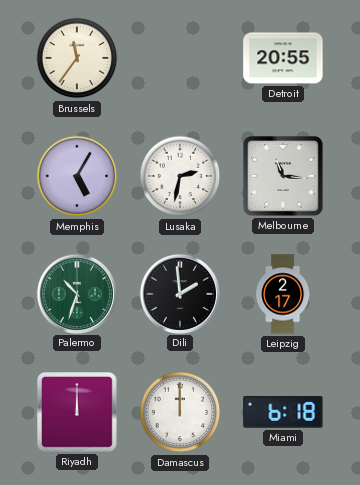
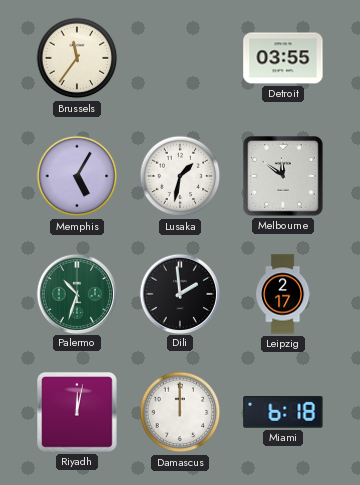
Detroit: 20:55 -> 03:55 (283, 58)
Lusaka: 2:32 -> 1:32 (180, 176)
Melbourne: 11:16 -> 11:51 (283, 176)
Riyadh: 12:00 -> 12:02 (77, 412)
